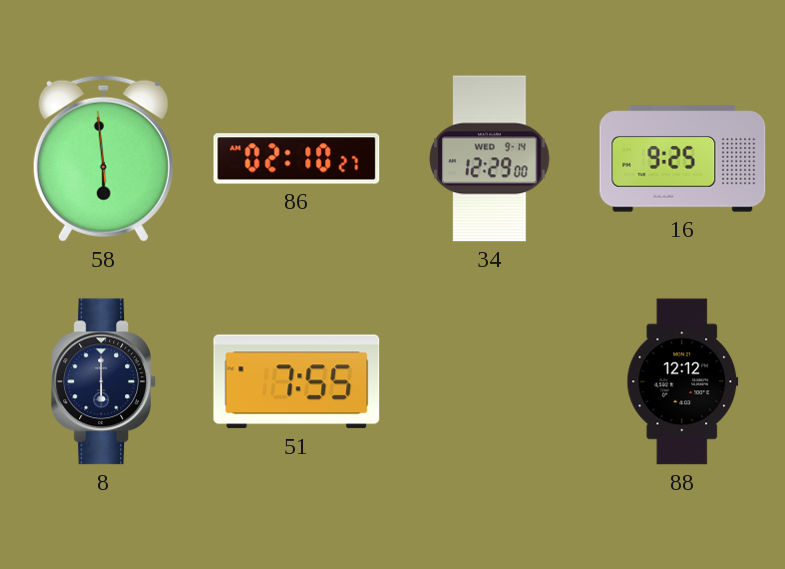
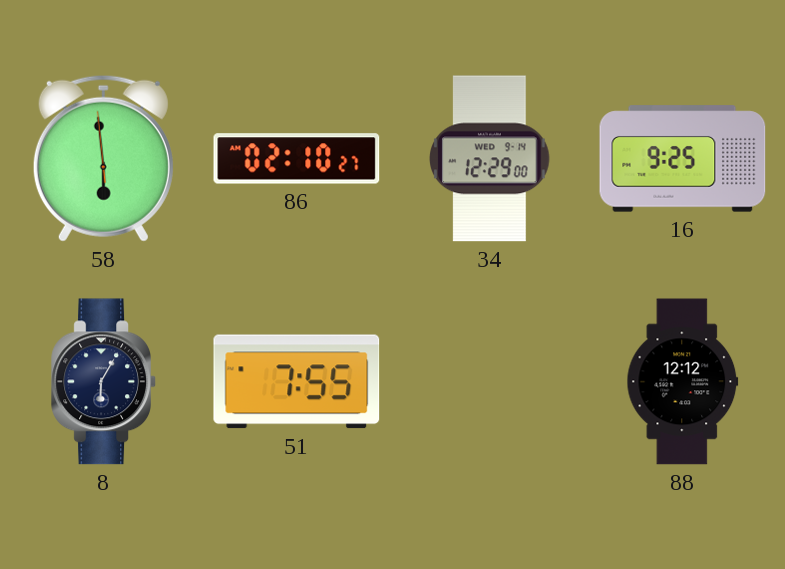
8: 6:00 -> 6:05 (104, 382)
